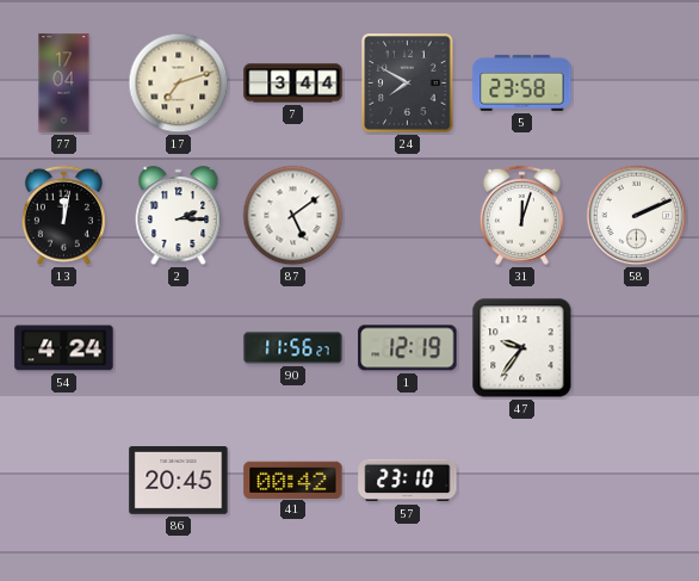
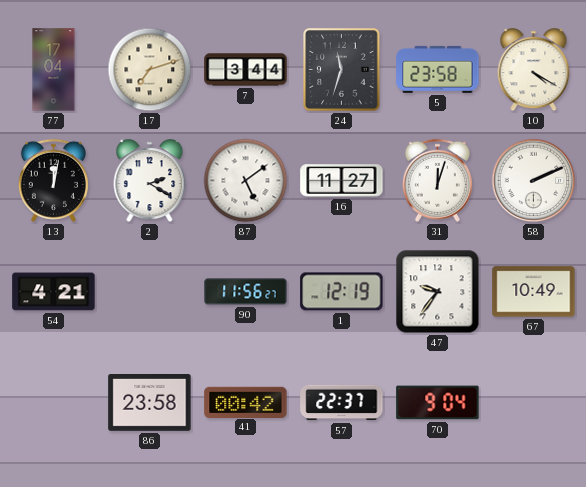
24: 7:50 -> 11:33 (342, 70)
10: none -> 4:20 (534, 70)
2: 2:15 -> 2:20 (150, 181)
16: none -> 11:27 (342, 181)
54: 4:24 -> 4:21 (54, 292)
67: none -> 10:49 (534, 292)
86: 20:45 -> 23:58 (150, 403)
57: 23:10 -> 22:37 (342, 403)
70: none -> 9:04 (438, 403)
